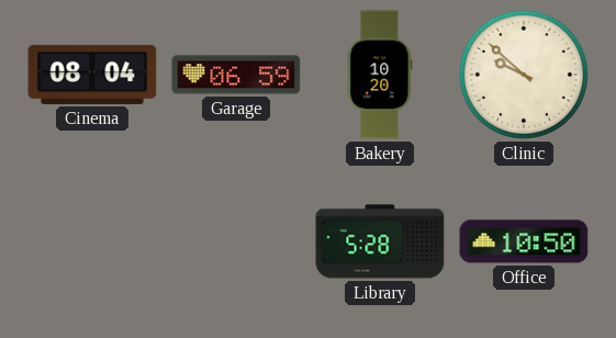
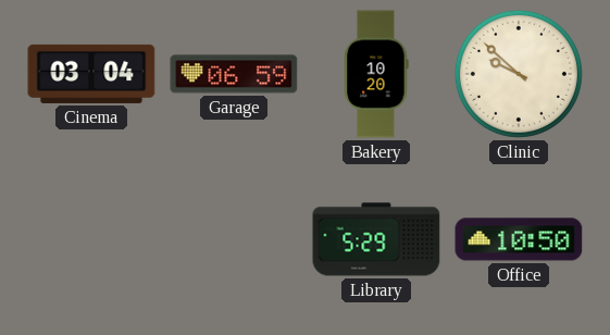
Cinema: 08:04 -> 03:04 (91, 74)
Library: 5:28 -> 5:29 (376, 239)
